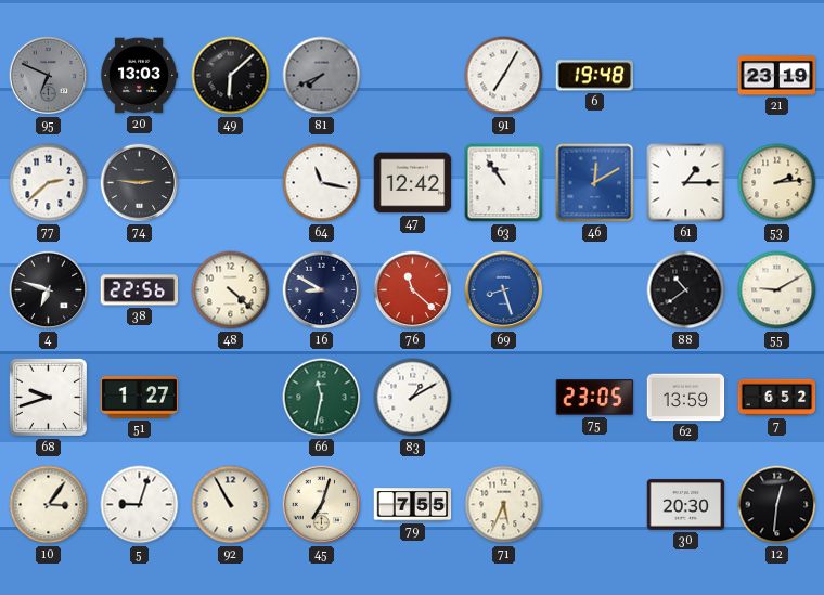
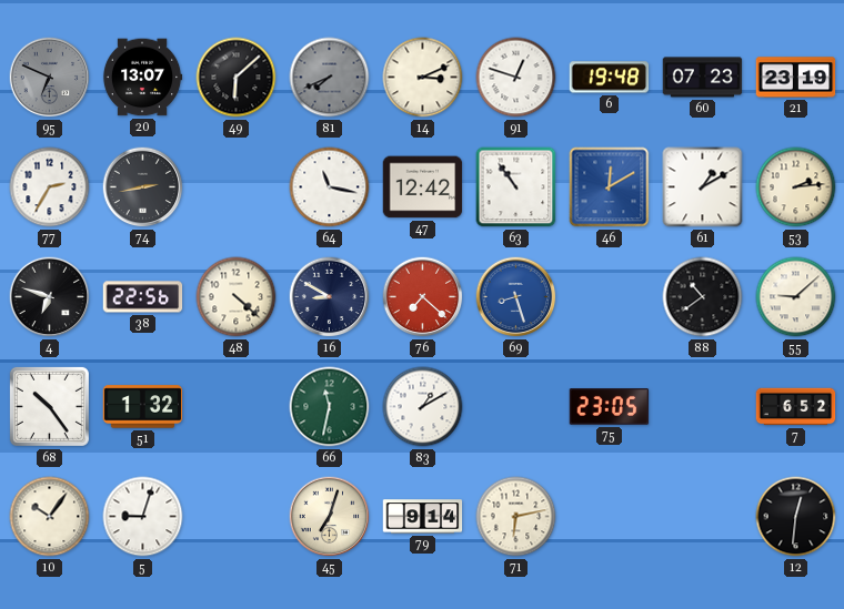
20: 13:03 -> 13:07 (142, 78)
14: none -> 3:11 (423, 78)
91: 7:05 -> 12:48 (516, 78)
60: none -> 07:23 (703, 78)
77: 2:38 -> 2:35 (50, 187)
74: 2:46 -> 2:43 (143, 187)
61: 1:15 -> 1:10 (703, 187)
76: 11:22 -> 7:22 (423, 297)
55: 9:10 -> 9:08 (796, 297)
68: 9:42 -> 10:24 (49, 406)
51: 1:27 -> 1:32 (143, 407)
62: 13:59 -> none (686, 398)
10: 3:06 -> 10:06 (50, 517)
92: 10:55 -> none (231, 505)
79: 7:55 -> 9:14 (423, 517)
71: 5:34 -> 6:13 (516, 517)
30: 20:30 -> none (686, 505)
